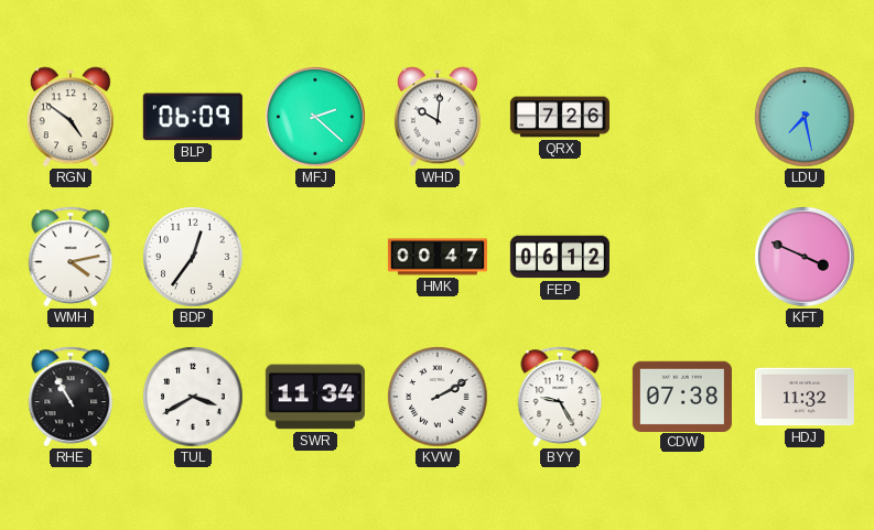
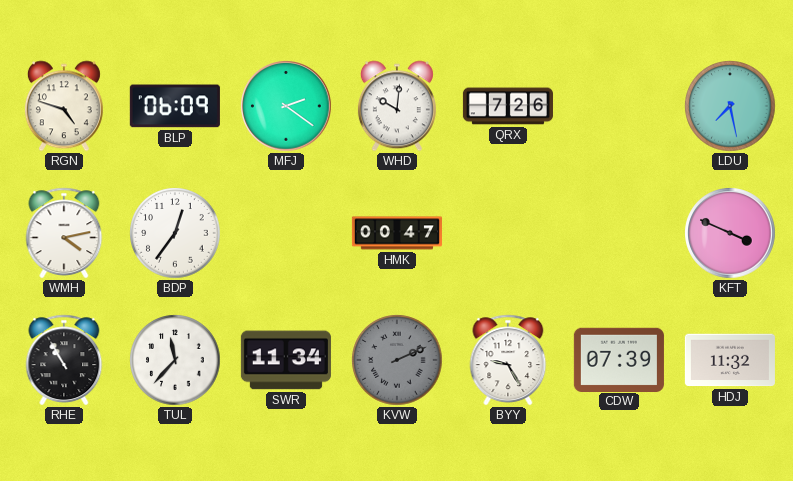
RGN: 4:51 -> 4:48 (64, 106)
MFJ: 2:22 -> 2:21 (286, 106)
FEP: 06:12 -> none (560, 257)
TUL: 3:40 -> 11:37 (175, 360)
KVW: 2:10 -> 2:11 (397, 360)
KVW dial: white -> grey (397, 360)
CDW: 07:38 -> 07:39 (619, 359)
